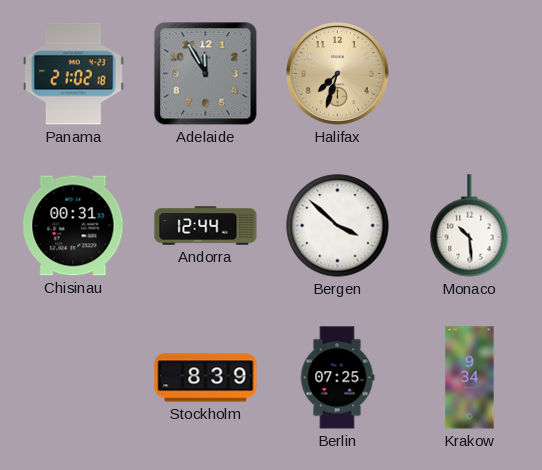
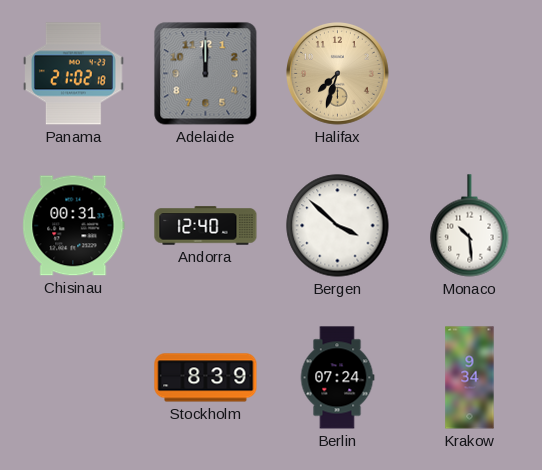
Adelaide: 11:55 -> 12:00 (206, 74)
Andorra: 12:44 -> 12:40 (206, 226)
Berlin: 07:25 -> 07:24 (337, 378)
